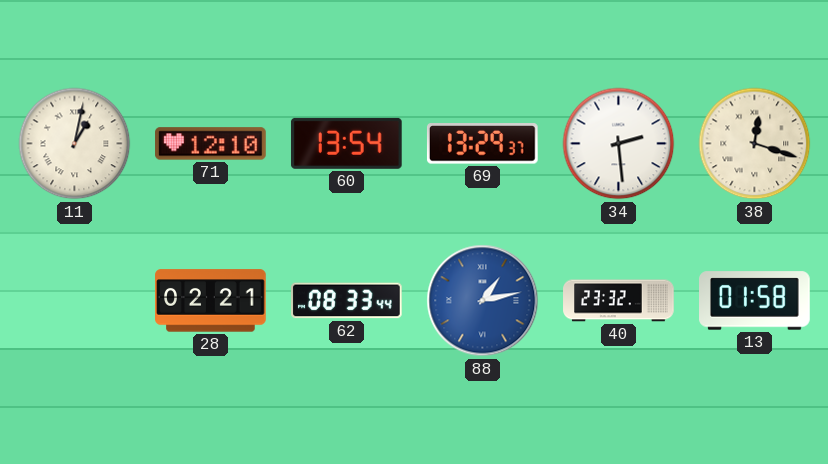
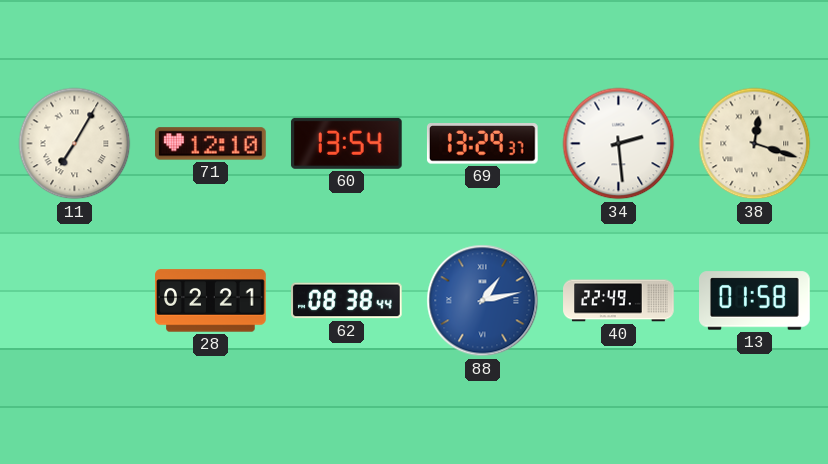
11: 1:02 -> 7:05 (75, 144)
62: 08:33 -> 08:38 (347, 301)
40: 23:32 -> 22:49 (619, 301)
